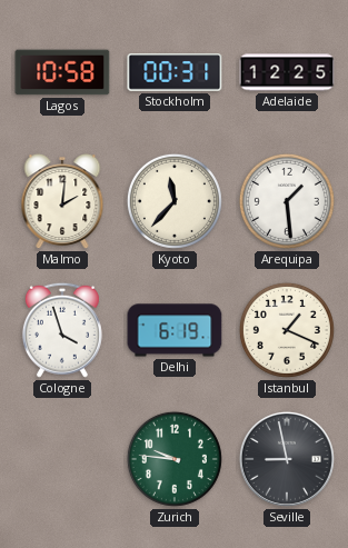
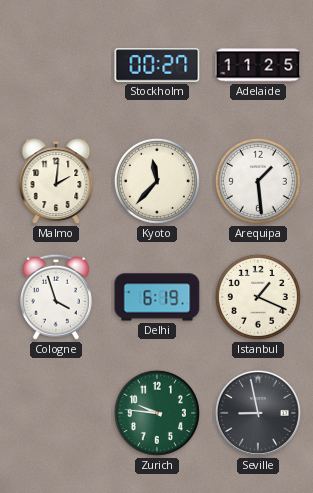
Lagos: 10:58 -> none (62, 72)
Stockholm: 00:31 -> 00:27 (157, 65)
Adelaide: 12:25 -> 11:25 (258, 65)
